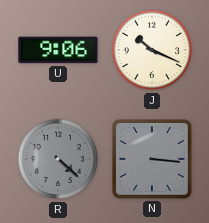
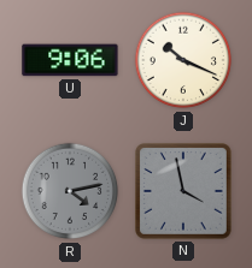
R: 4:22 -> 4:13 (70, 191)
N: 3:16 -> 3:58 (184, 192)
